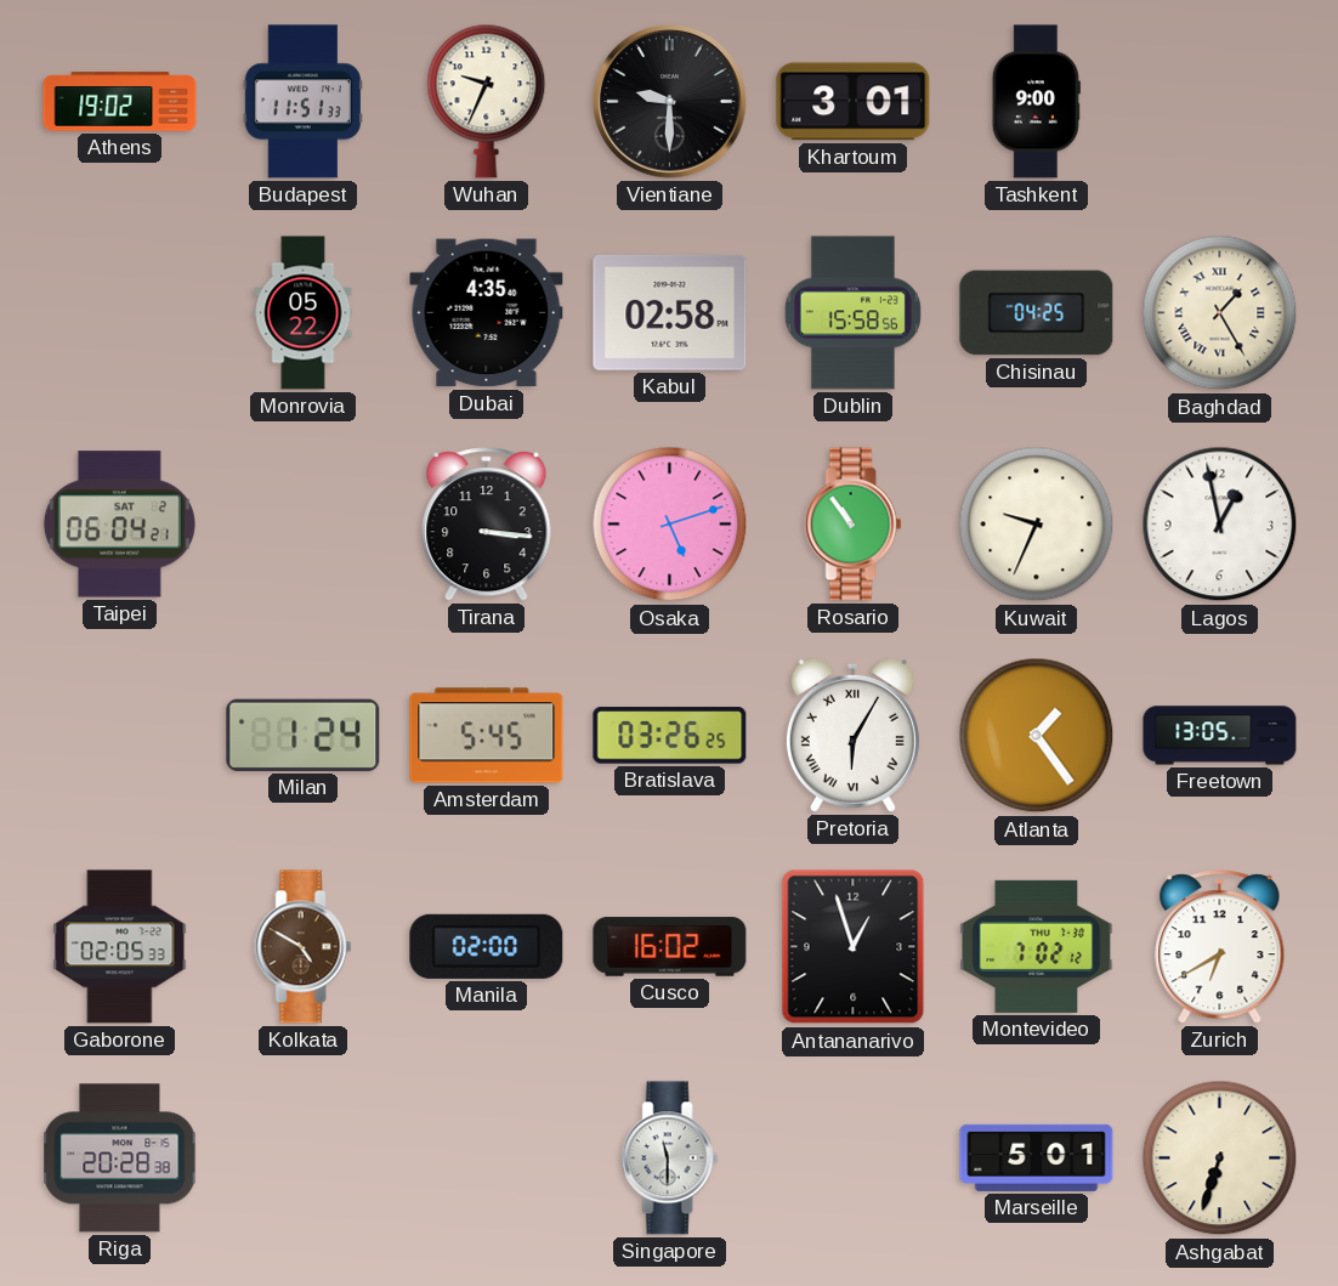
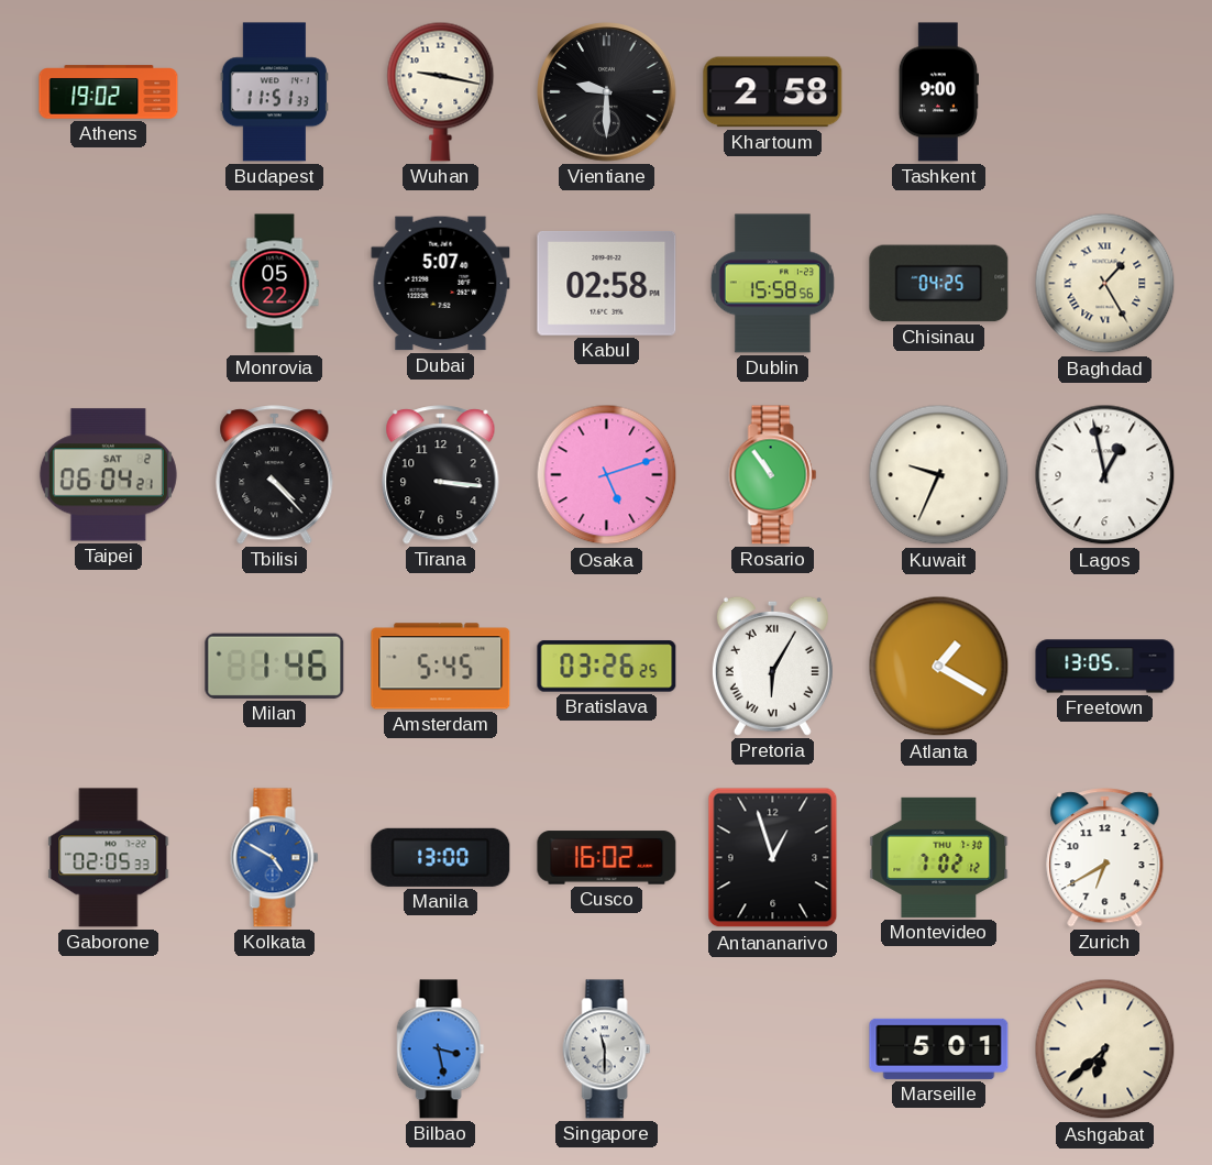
Wuhan: 9:34 -> 9:17 (441, 91)
Khartoum: 3:01 -> 2:58 (773, 92)
Dubai: 4:35 -> 5:07 (441, 284)
Tbilisi: none -> 4:23 (275, 475)
Milan: 1:24 -> 1:46 (275, 666)
Atlanta: 1:24 -> 1:20 (939, 667)
Kolkata dial: brown -> blue (275, 858)
Manila: 02:00 -> 13:00 (441, 857)
Riga: 20:28 -> none (120, 1158)
Bilbao: none -> 3:28 (441, 1049)
Ashgabat: 6:33 -> 6:38 (1105, 1049)
